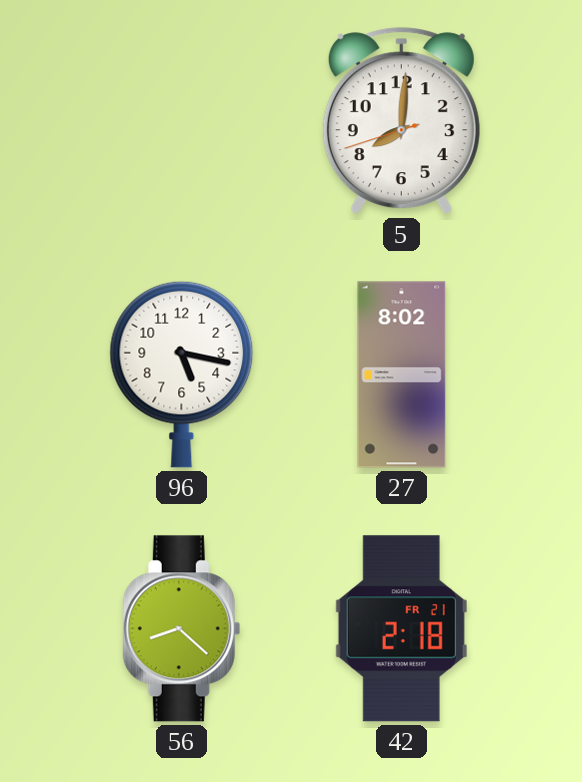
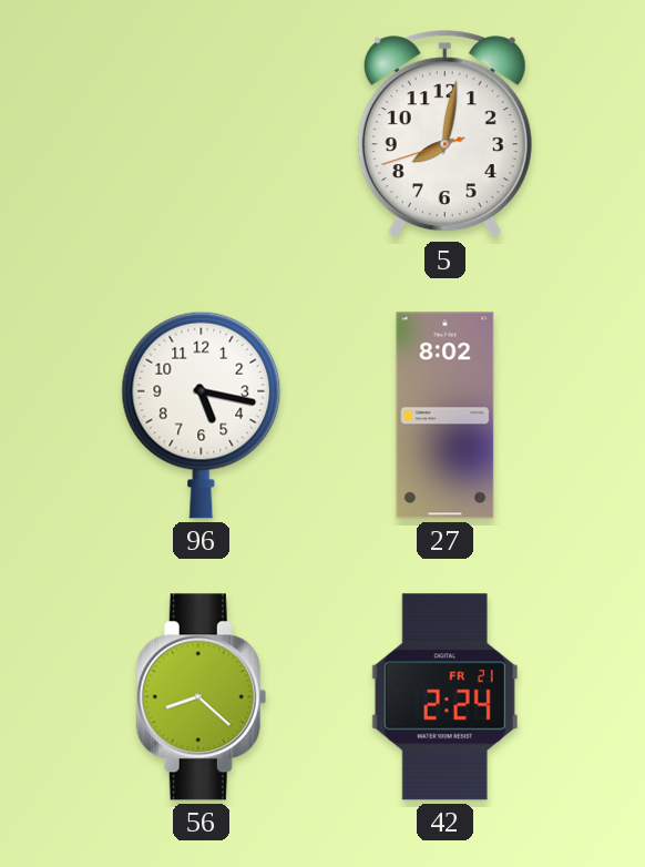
5: 8:00 -> 8:01 (444, 134)
42: 2:18 -> 2:24 (444, 697)
